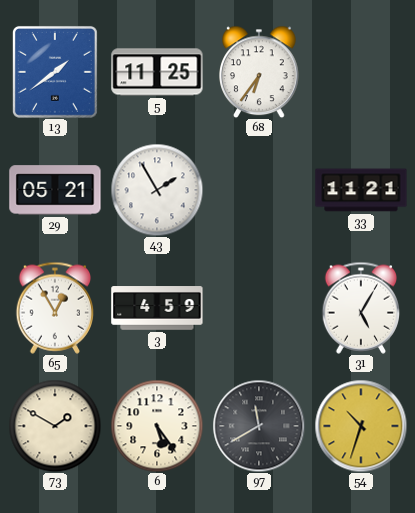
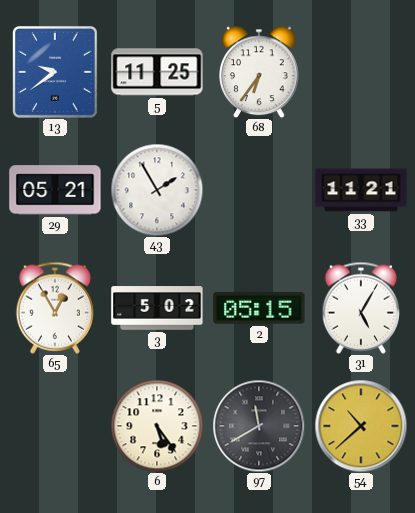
13: 1:39 -> 9:39 (55, 72)
3: 4:59 -> 5:02 (157, 308)
2: none -> 05:15 (259, 308)
73: 1:50 -> none (55, 426)
54: 10:33 -> 10:38 (361, 426)
